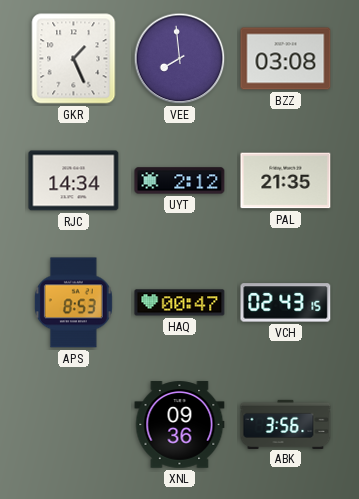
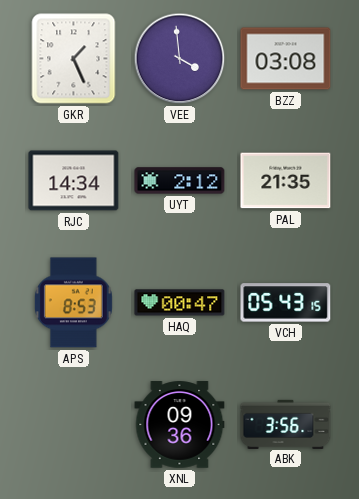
VEE: 7:59 -> 3:59 (180, 59)
VCH: 02:43 -> 05:43 (286, 303)
